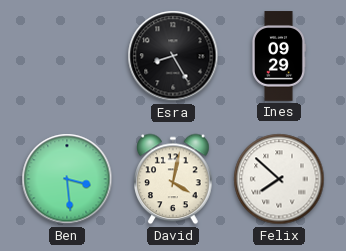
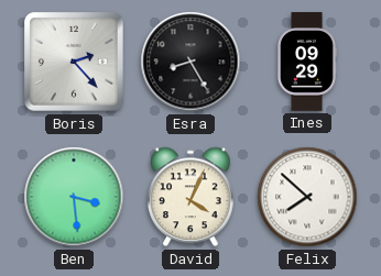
Boris: none -> 2:23 (74, 62)
David: 4:02 -> 4:04 (190, 197)
